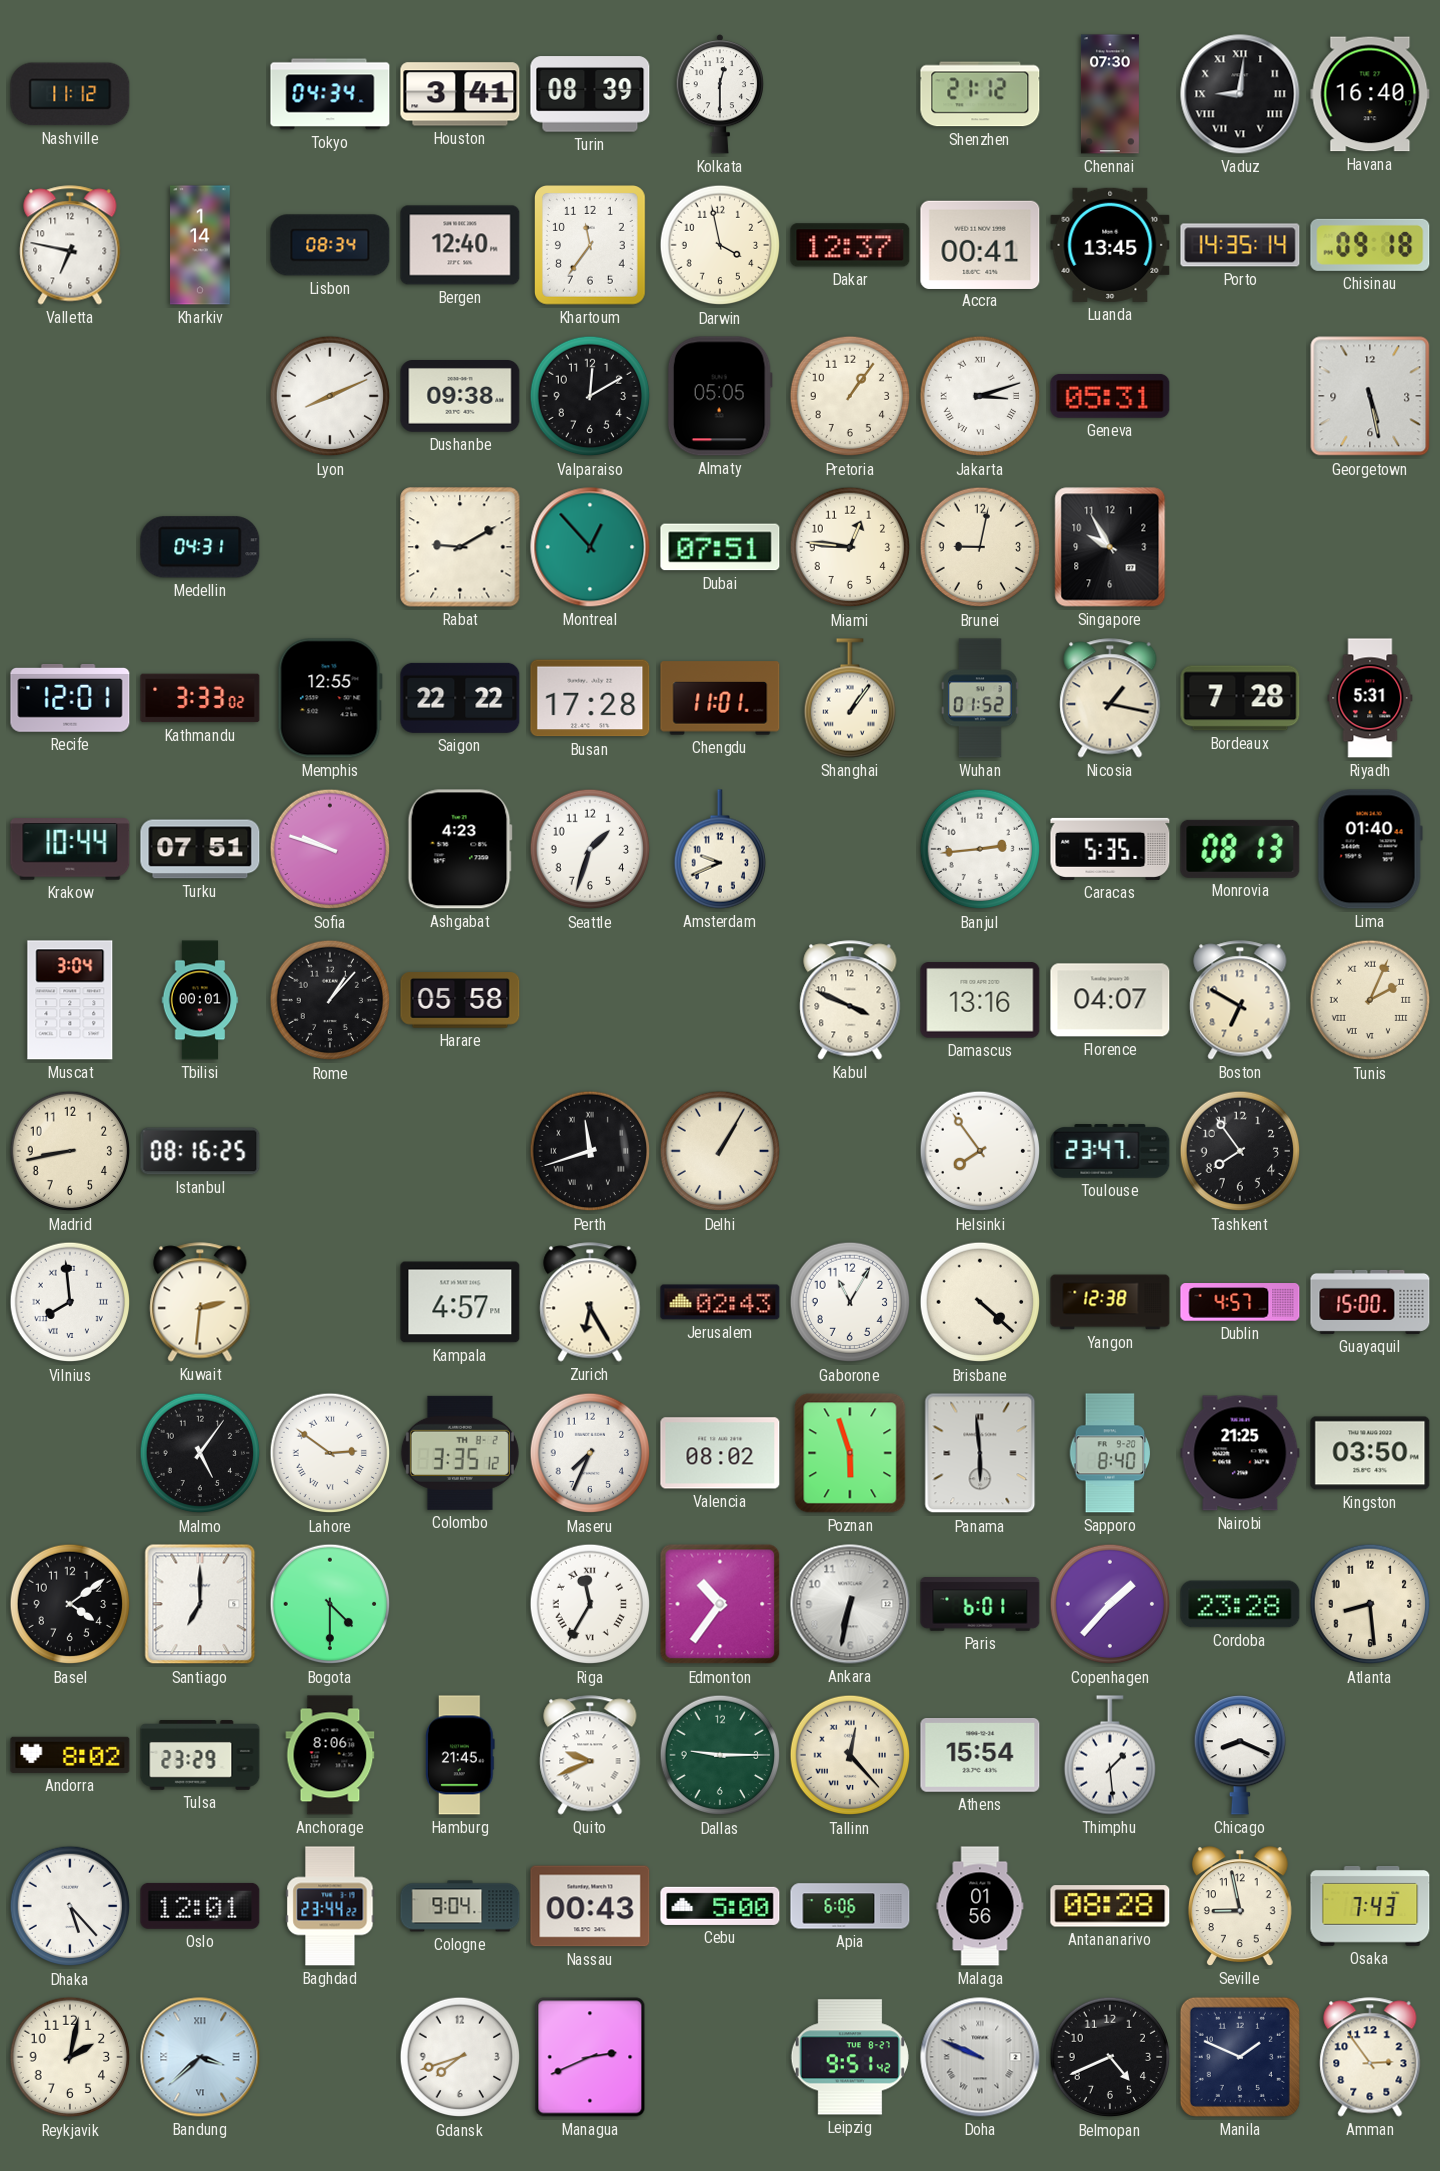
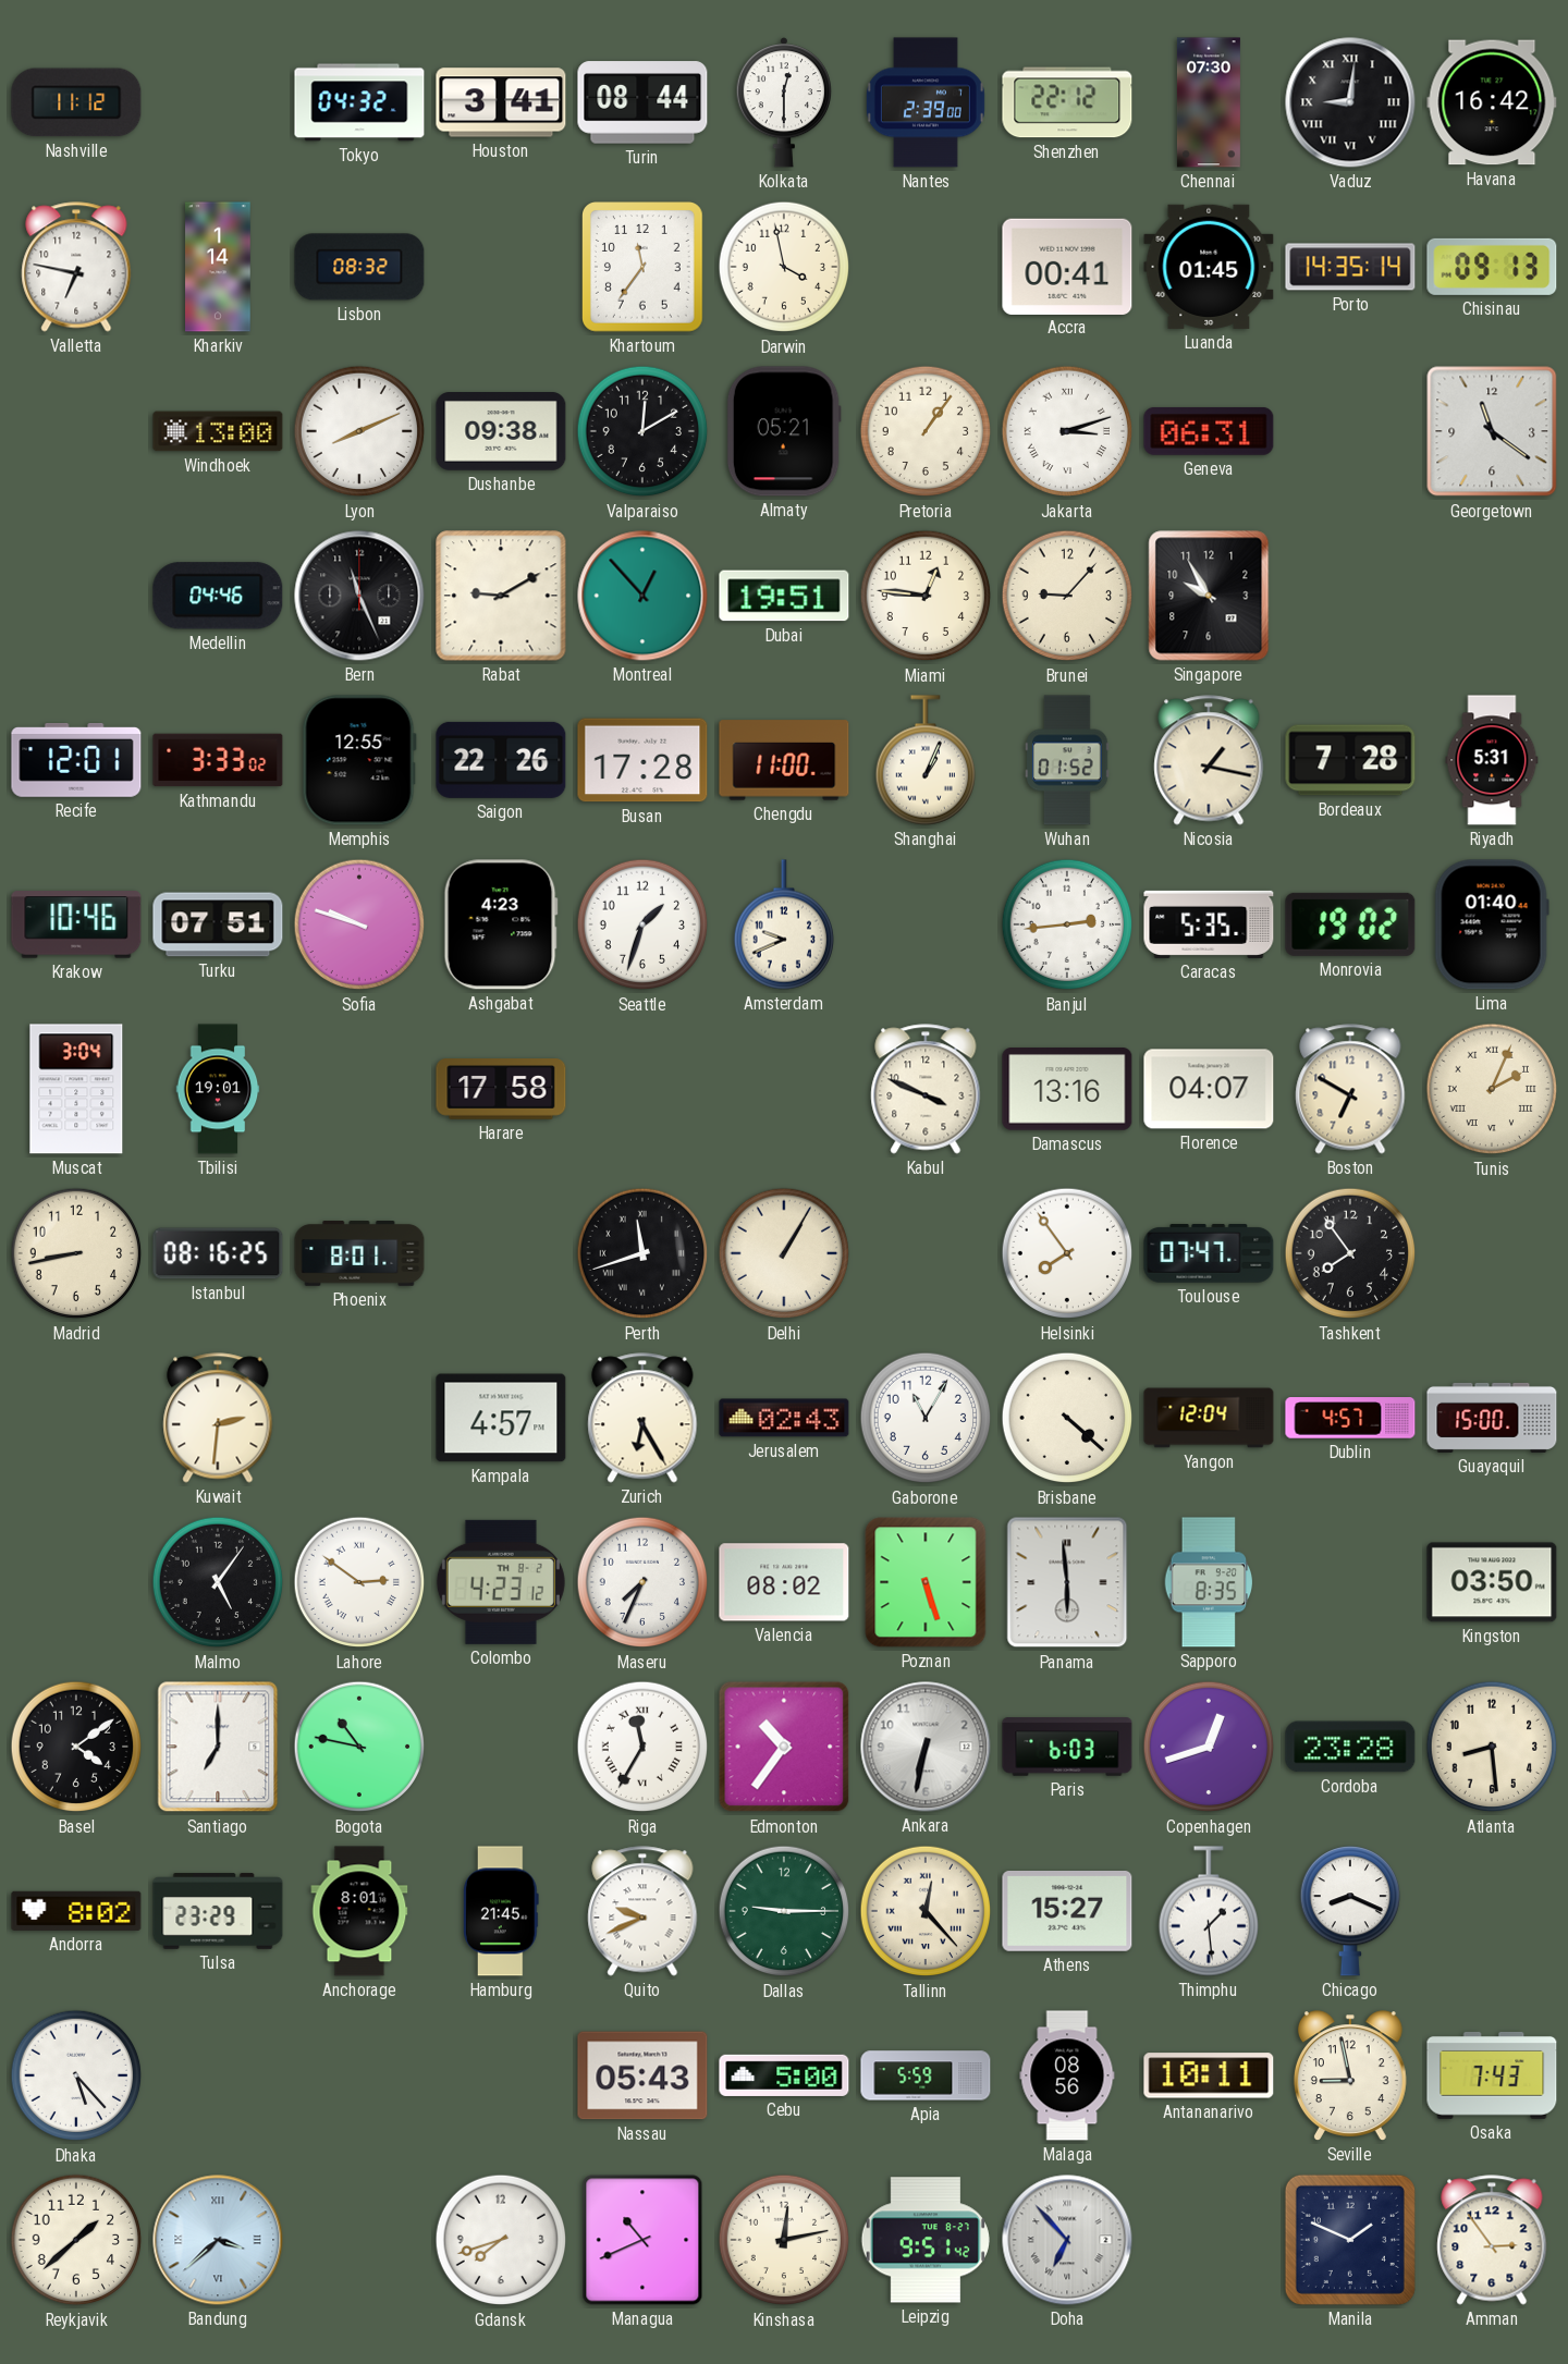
Tokyo: 04:34 -> 04:32 (359, 102)
Turin: 08:39 -> 08:44 (642, 102)
Nantes: none -> 2:39 (926, 102)
Shenzhen: 21:12 -> 22:12 (1067, 102)
Havana: 16:40 -> 16:42 (1492, 102)
Lisbon: 08:34 -> 08:32 (359, 267)
Bergen: 12:40 -> none (460, 245)
Dakar: 12:37 -> none (850, 245)
Luanda: 13:45 -> 01:45 (1209, 267)
Chisinau: 09:18 -> 09:13 (1492, 267)
Windhoek: none -> 13:00 (218, 431)
Almaty: 05:05 -> 05:21 (784, 431)
Geneva: 05:31 -> 06:31 (1209, 431)
Georgetown: 5:28 -> 11:21 (1492, 431)
Medellin: 04:31 -> 04:46 (218, 596)
Bern: none -> 11:26 (359, 596)
Dubai: 07:51 -> 19:51 (784, 596)
Brunei: 9:02 -> 9:07 (1067, 596)
Saigon: 22:22 -> 22:26 (501, 760)
Chengdu: 11:01 -> 11:00 (784, 760)
Shanghai: 1:06 -> 1:04 (924, 760)
Krakow: 10:44 -> 10:46 (76, 924)
Monrovia: 08:13 -> 19:02 (1350, 924)
Tbilisi: 00:01 -> 19:01 (218, 1089)
Rome: 1:07 -> none (330, 1000)
Harare: 05:58 -> 17:58 (501, 1089)
Phoenix: none -> 8:01 (359, 1253)
Toulouse: 23:47 -> 07:47 (1209, 1253)
Vilnius: 7:59 -> none (70, 1302)
Yangon: 12:38 -> 12:04 (1209, 1418)
Colombo: 3:35 -> 4:23 (501, 1582)
Poznan: 5:57 -> 5:27 (926, 1582)
Sapporo: 8:40 -> 8:35 (1209, 1582)
Nairobi: 21:25 -> none (1240, 1453)
Bogota: 4:30 -> 10:47 (359, 1747)
Paris: 6:01 -> 6:03 (1067, 1747)
Copenhagen: 1:37 -> 12:42 (1209, 1747)
Anchorage: 8:06 -> 8:01 (359, 1911)
Athens: 15:54 -> 15:27 (1067, 1912)
Oslo: 12:01 -> none (200, 1906)
Baghdad: 23:44 -> none (330, 1906)
Cologne: 9:04 -> none (460, 1906)
Nassau: 00:43 -> 05:43 (642, 2075)
Apia: 6:06 -> 5:59 (926, 2075)
Malaga: 01:56 -> 08:56 (1067, 2075)
Antananarivo: 08:28 -> 10:11 (1209, 2075)
Reykjavik: 2:02 -> 1:38 (76, 2240)
Managua: 2:41 -> 10:41 (642, 2240)
Kinshasa: none -> 12:13 (784, 2240)
Doha: 9:49 -> 6:53 (1067, 2240)
Belmopan: 4:41 -> none (1110, 2057)
